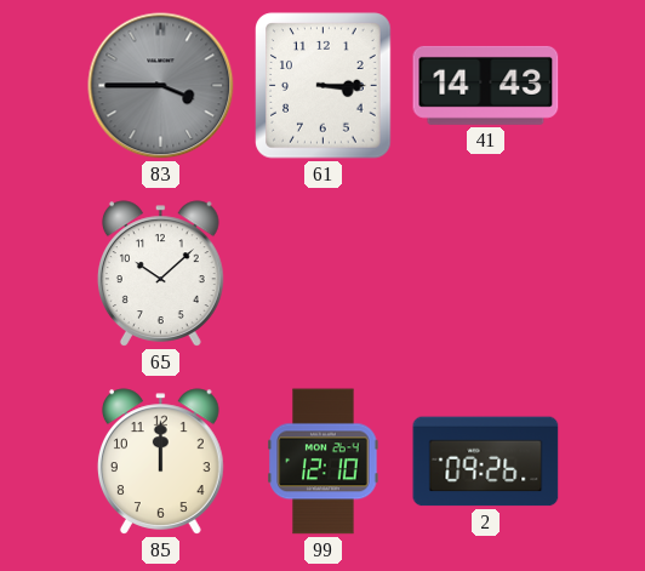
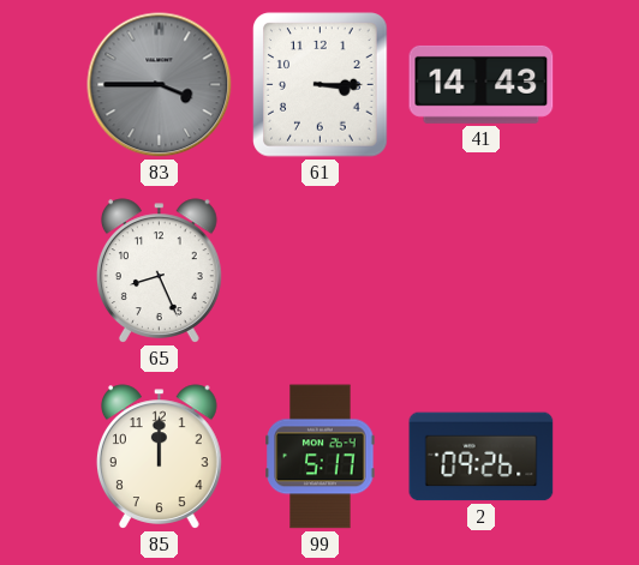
65: 10:08 -> 8:26 (159, 271)
99: 12:10 -> 5:17 (321, 457)
